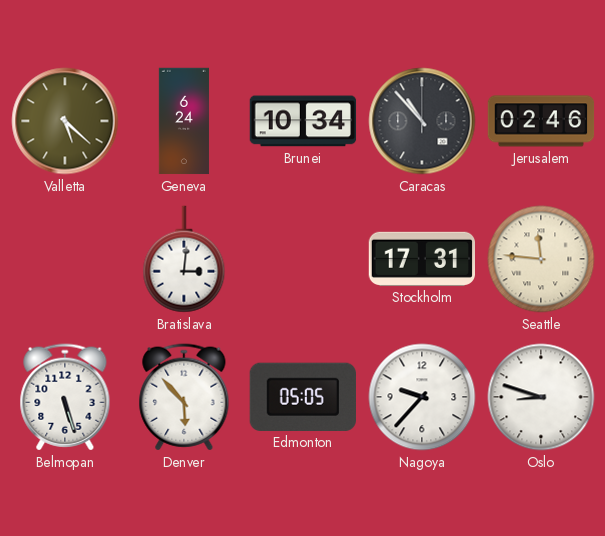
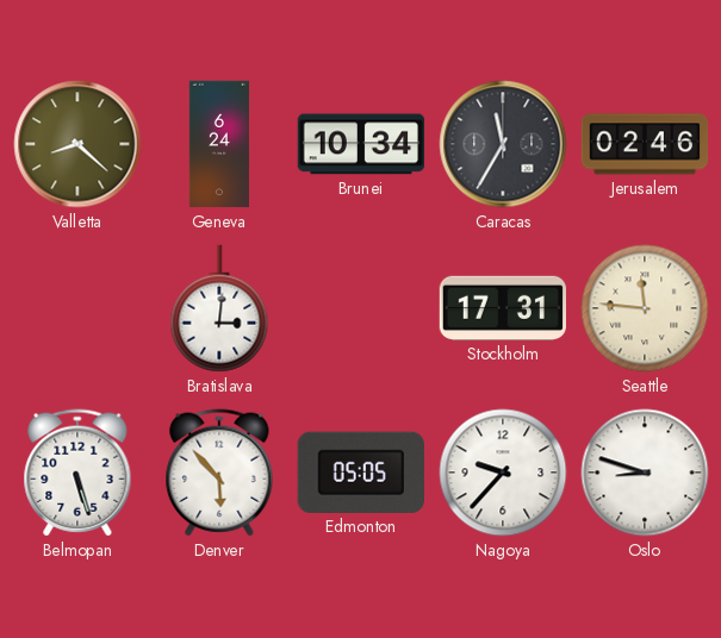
Valletta: 5:22 -> 8:22 (77, 144)
Caracas: 10:53 -> 11:35 (503, 144)
